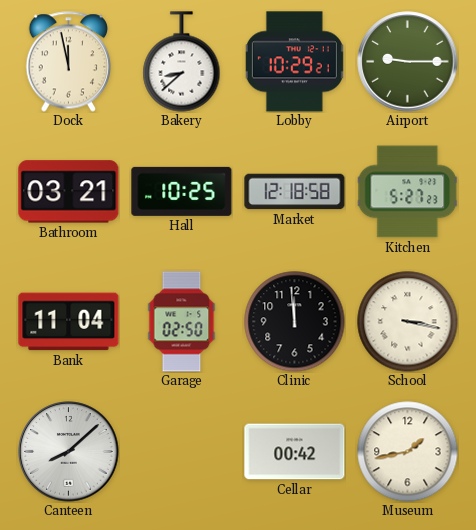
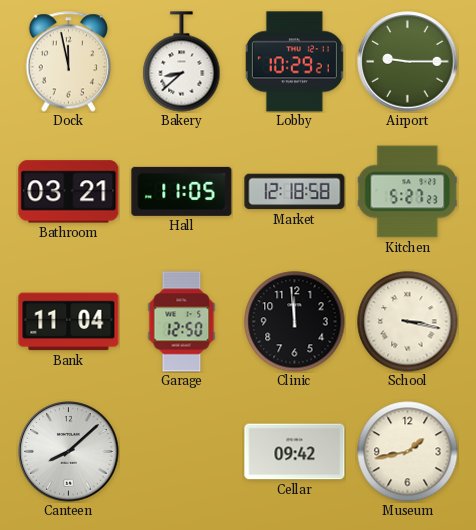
Hall: 10:25 -> 11:05 (182, 191)
Garage: 02:50 -> 12:50 (182, 322)
Cellar: 00:42 -> 09:42 (295, 452)
